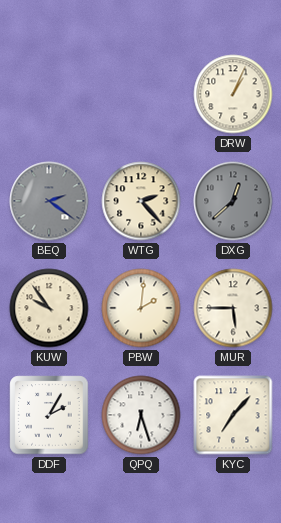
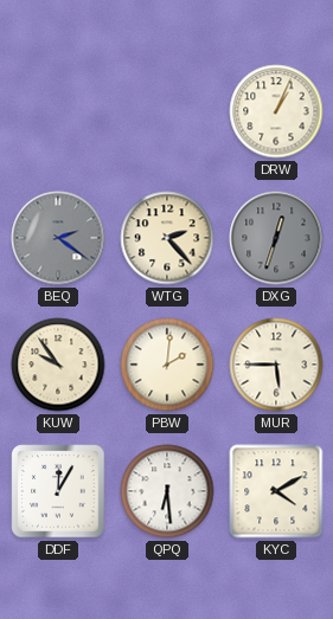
DXG: 12:38 -> 12:33 (276, 238)
DDF: 2:05 -> 12:05 (58, 491)
QPQ: 6:27 -> 6:29 (167, 491)
KYC: 7:07 -> 4:10 (276, 491)
